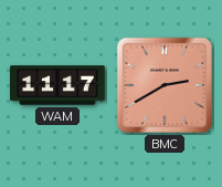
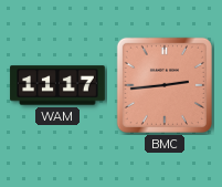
BMC: 2:40 -> 2:44 (165, 85)
